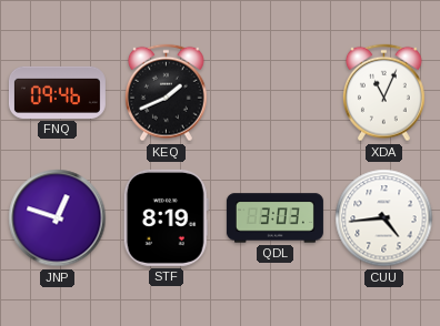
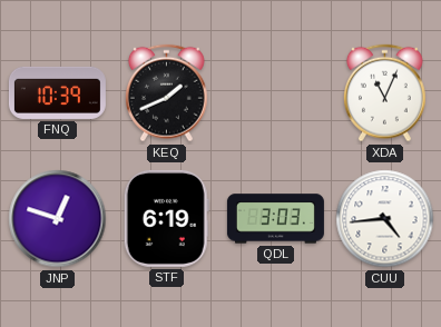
FNQ: 09:46 -> 10:39 (57, 92)
STF: 8:19 -> 6:19 (166, 218)
